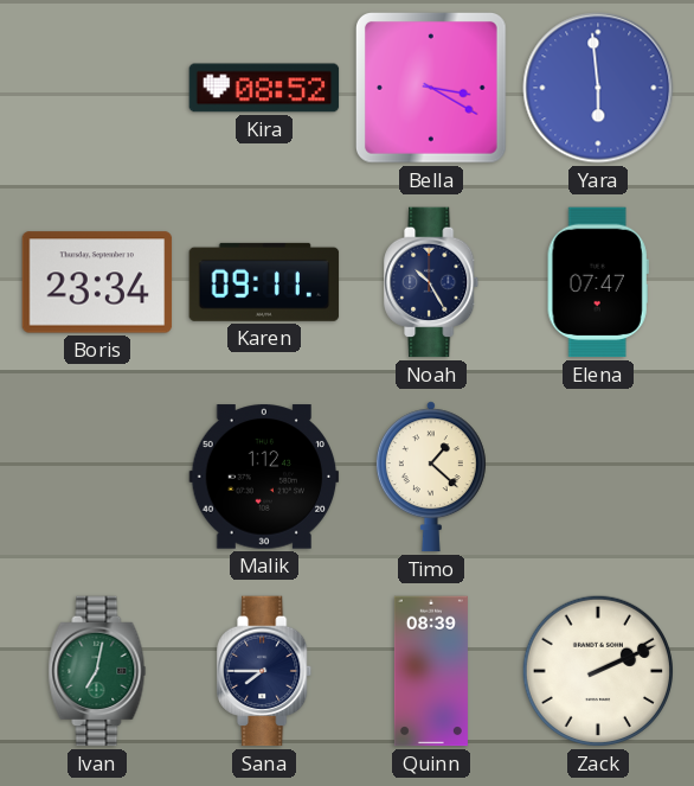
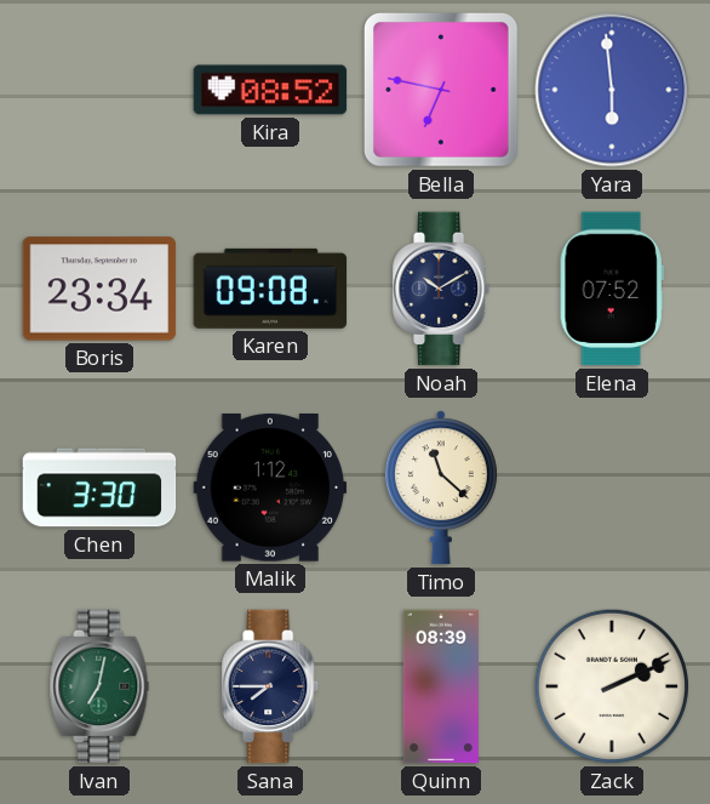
Bella: 3:20 -> 6:47 (442, 91)
Karen: 09:11 -> 09:08 (270, 289)
Noah: 10:25 -> 10:10 (442, 289)
Elena: 07:47 -> 07:52 (612, 289)
Chen: none -> 3:30 (99, 487)
Timo: 1:22 -> 11:22 (441, 487)
